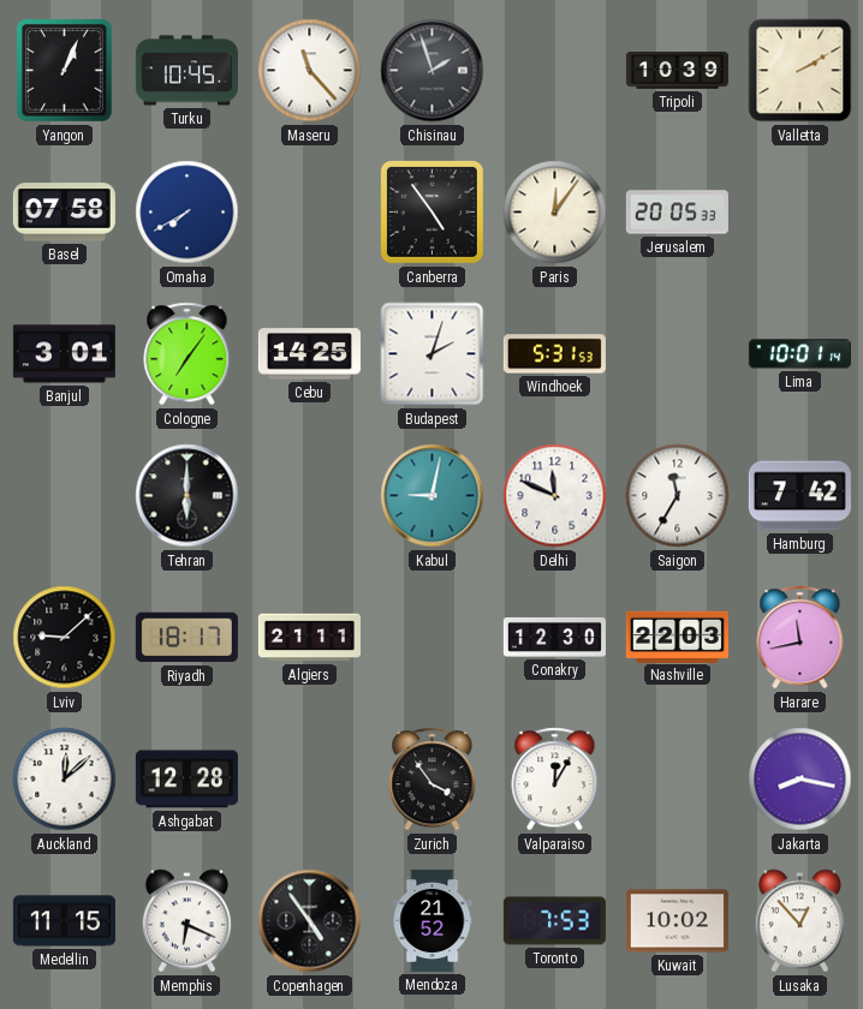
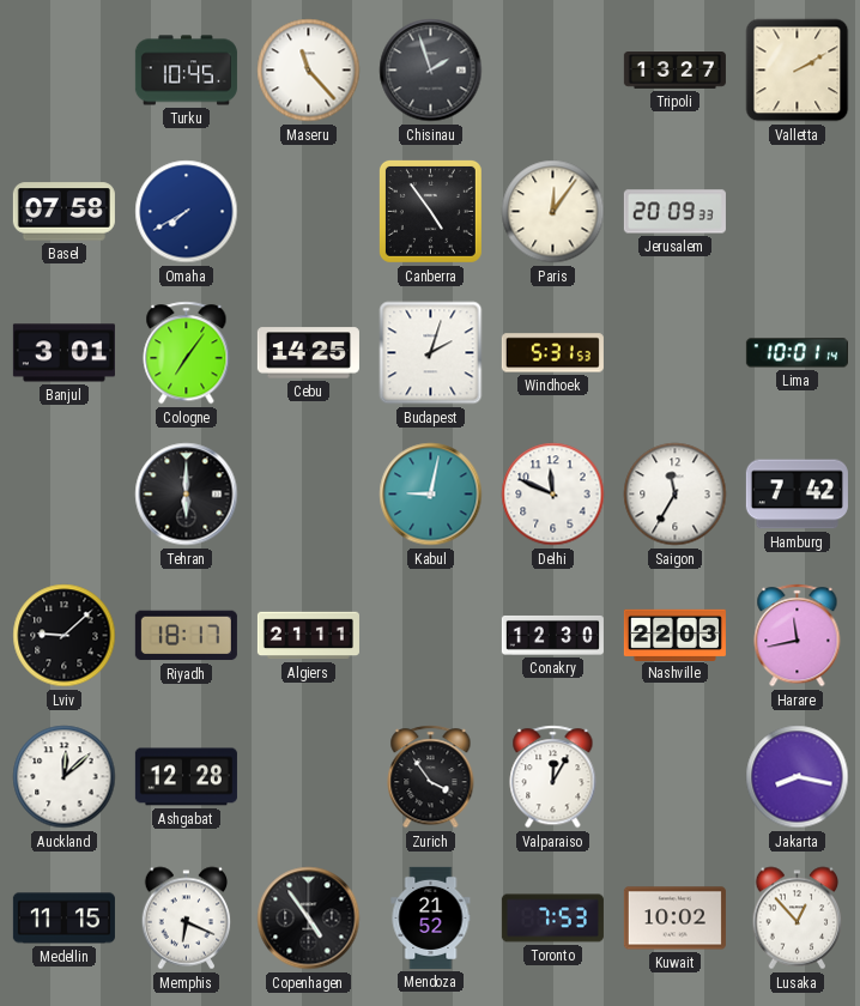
Yangon: 1:04 -> none (65, 71)
Tripoli: 10:39 -> 13:27 (674, 71)
Jerusalem: 20:05 -> 20:09 (674, 212)
